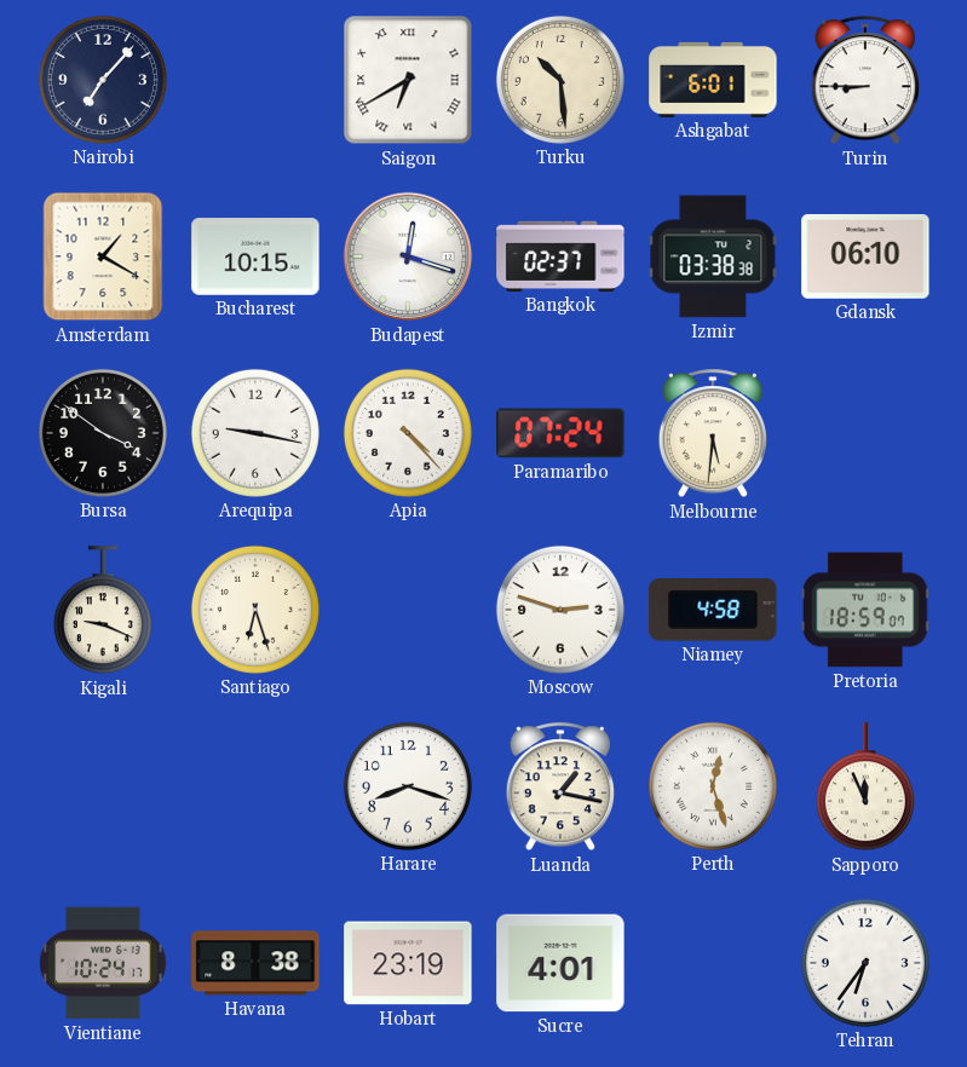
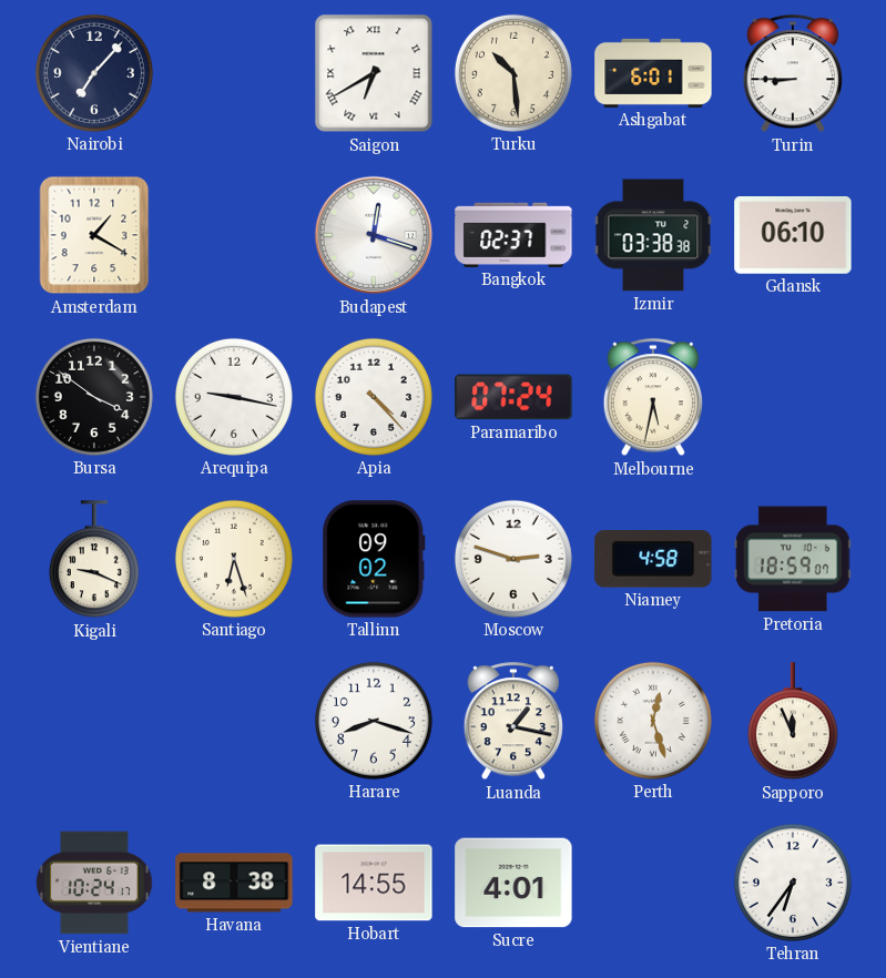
Bucharest: 10:15 -> none (255, 256)
Melbourne: 5:31 -> 5:32 (653, 398)
Tallinn: none -> 09:02 (374, 559)
Hobart: 23:19 -> 14:55 (374, 883)
